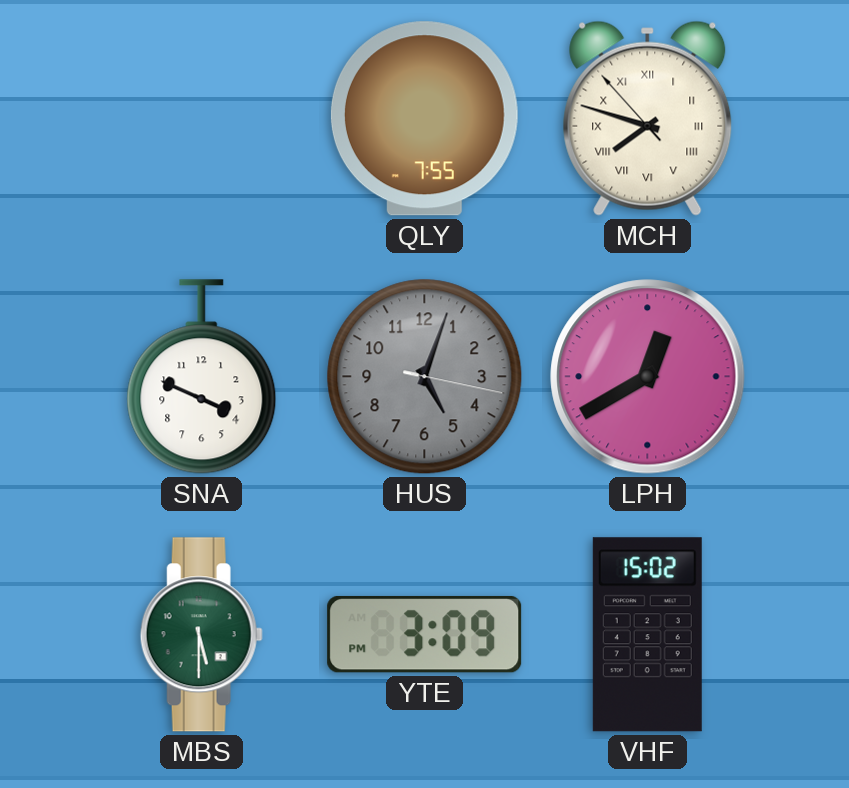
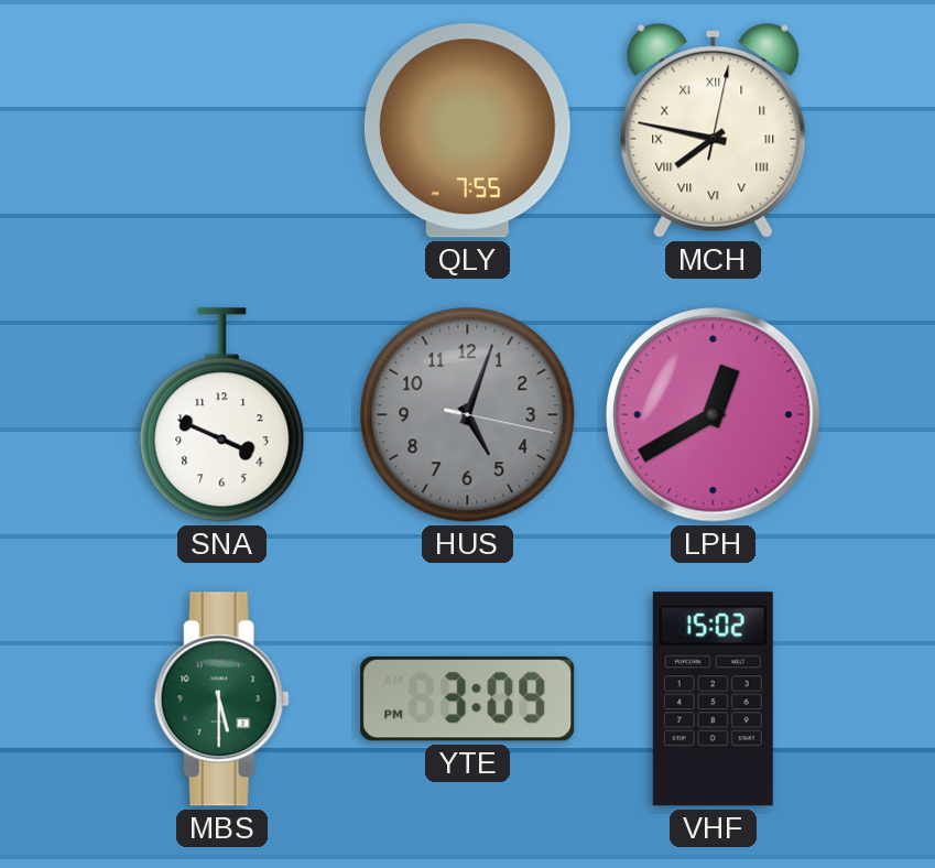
MCH: 7:47:53 -> 7:47:02 (714, 130)
